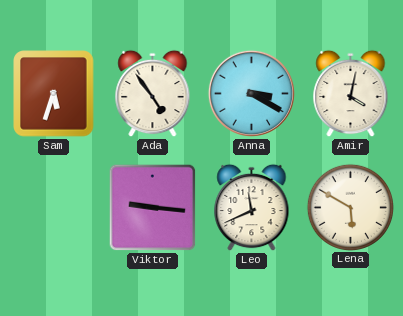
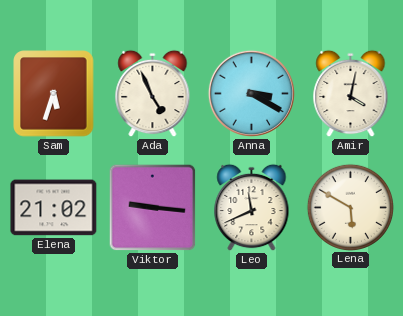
Ada: 4:54 -> 4:56 (153, 94)
Elena: none -> 21:02 (54, 208)
